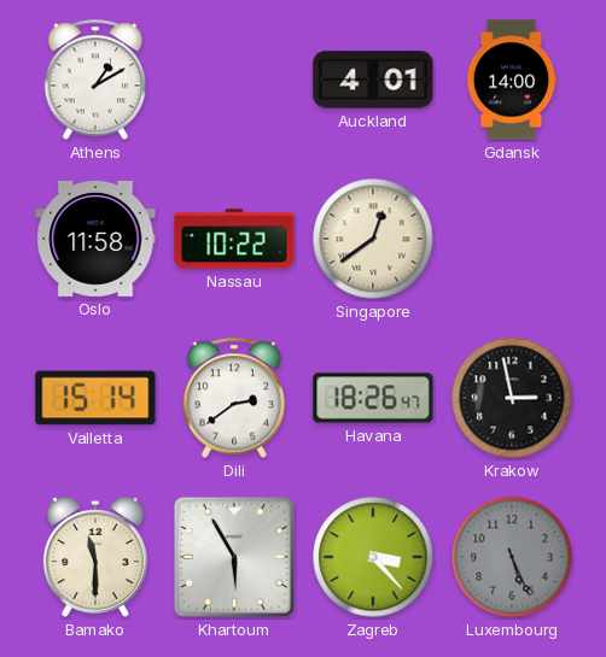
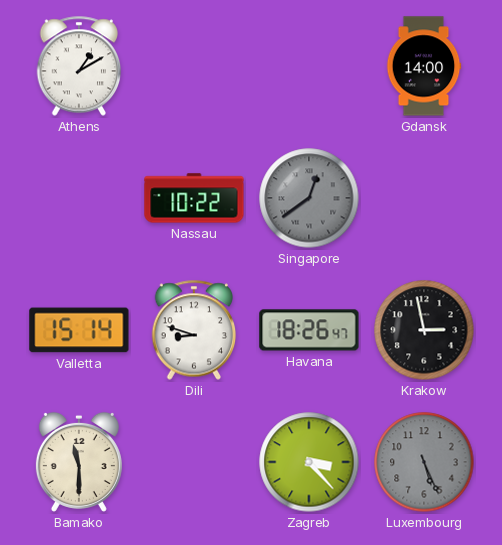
Auckland: 4:01 -> none (373, 80)
Oslo: 11:58 -> none (95, 239)
Singapore dial: cream -> grey (309, 198)
Dili: 2:39 -> 8:48 (194, 330)
Khartoum: 5:55 -> none (234, 557)
